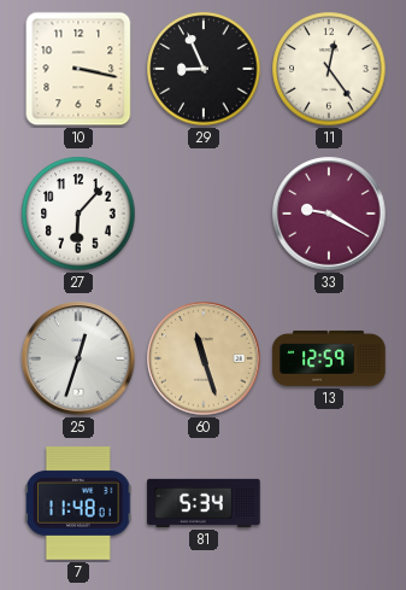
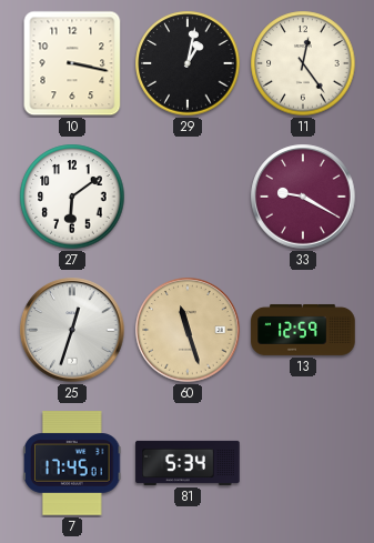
29: 8:56 -> 1:02 (188, 63)
27: 6:07 -> 6:09 (72, 197)
7: 11:48 -> 17:45 (72, 463)
